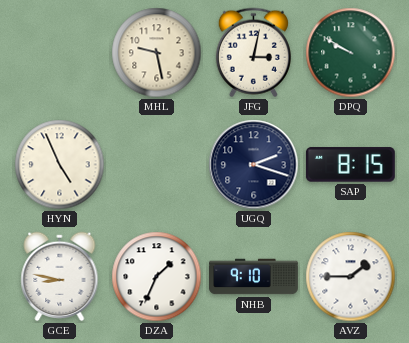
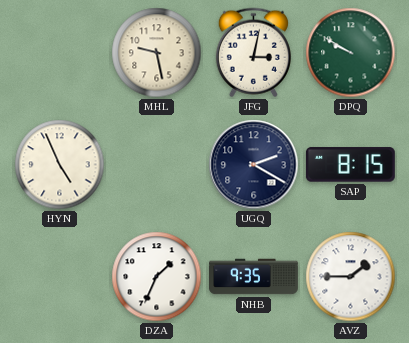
UGQ: 2:18 -> 2:20 (254, 165)
GCE: 8:47 -> none (60, 277)
NHB: 9:10 -> 9:35 (254, 277)
